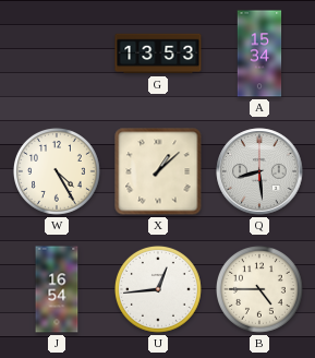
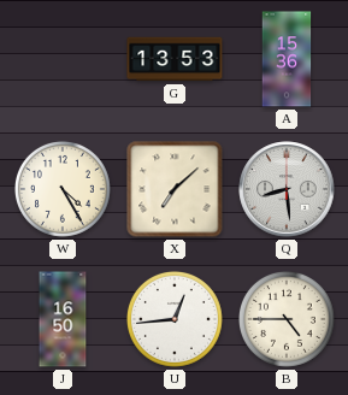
A: 15:34 -> 15:36 (287, 59)
X: 1:08 -> 7:08 (175, 189)
J: 16:54 -> 16:50 (63, 319)
